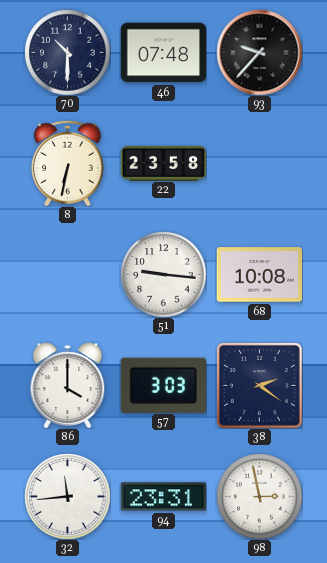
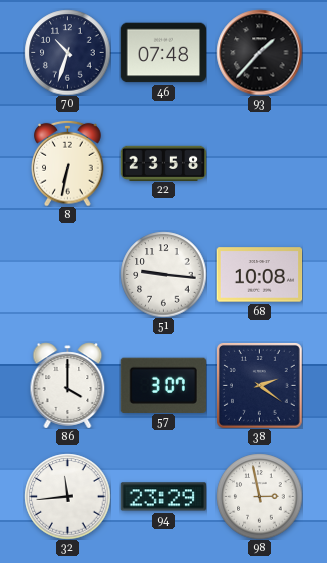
70: 10:30 -> 10:33 (67, 52)
93: 9:37 -> 1:37 (259, 52)
57: 3:03 -> 3:07 (163, 385)
94: 23:31 -> 23:29 (163, 497)
